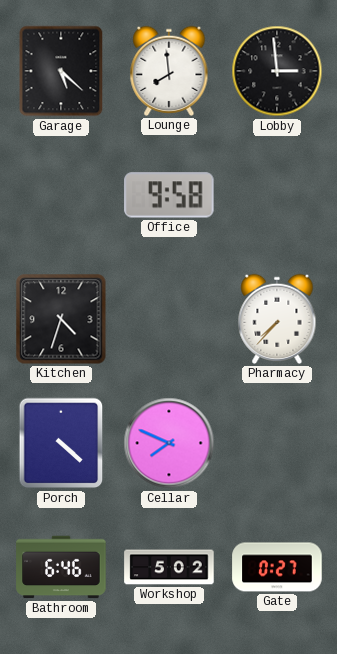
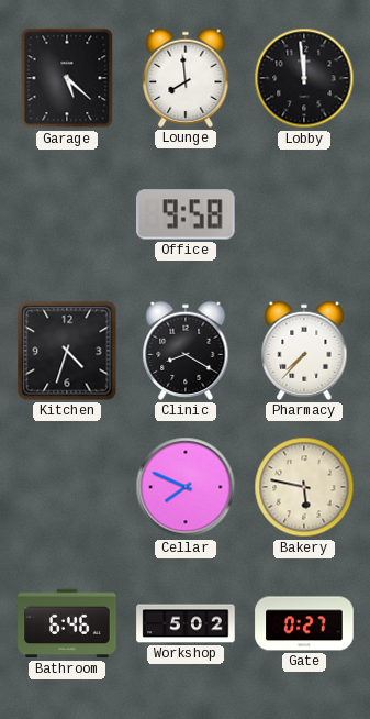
Lobby: 2:59 -> 11:59 (304, 78)
Clinic: none -> 8:20 (186, 351)
Porch: 4:22 -> none (61, 443)
Bakery: none -> 5:47 (304, 487)
